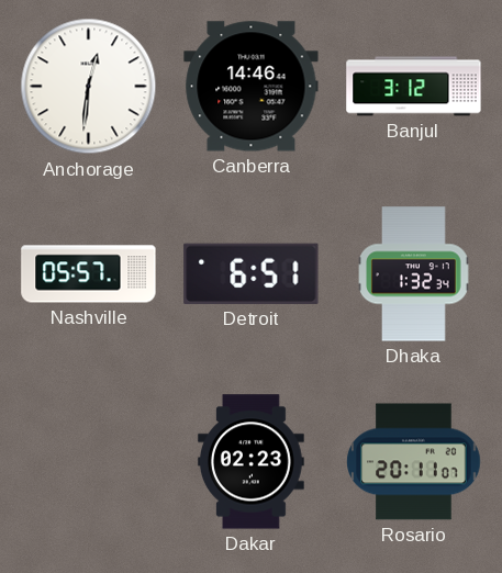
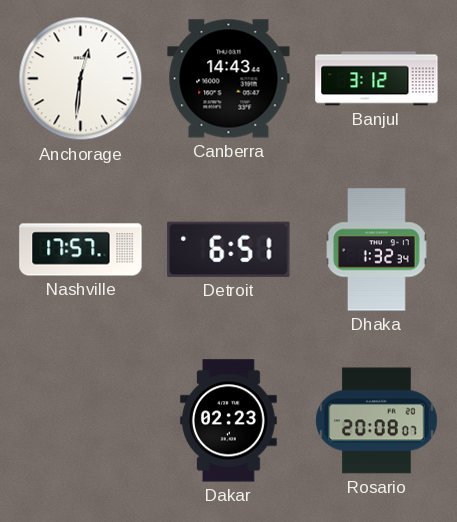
Canberra: 14:46 -> 14:43 (229, 79)
Nashville: 05:57 -> 17:57 (81, 250)
Rosario: 20:11 -> 20:08 (377, 421)
